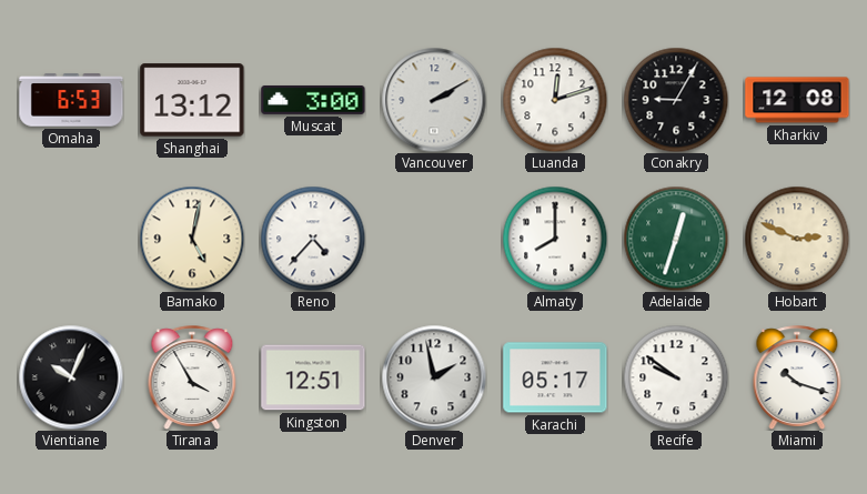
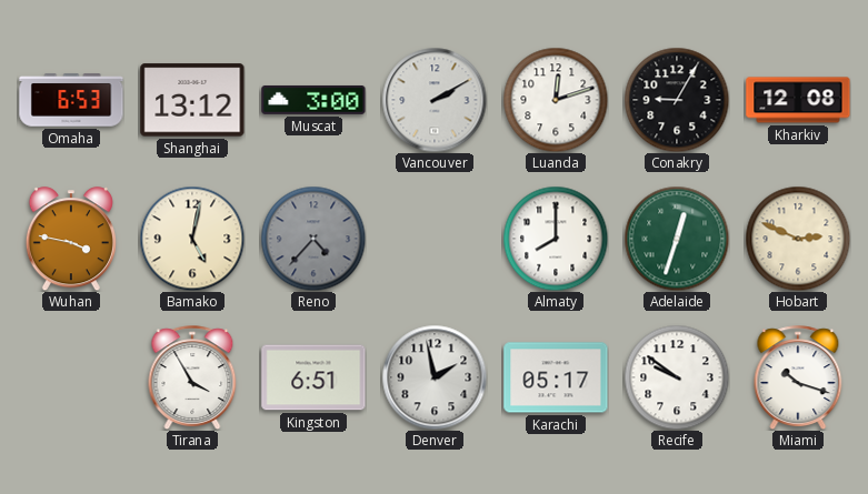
Wuhan: none -> 3:47 (71, 239)
Reno dial: white -> grey (313, 239)
Vientiane: 10:04 -> none (71, 377)
Kingston: 12:51 -> 6:51 (313, 377)
